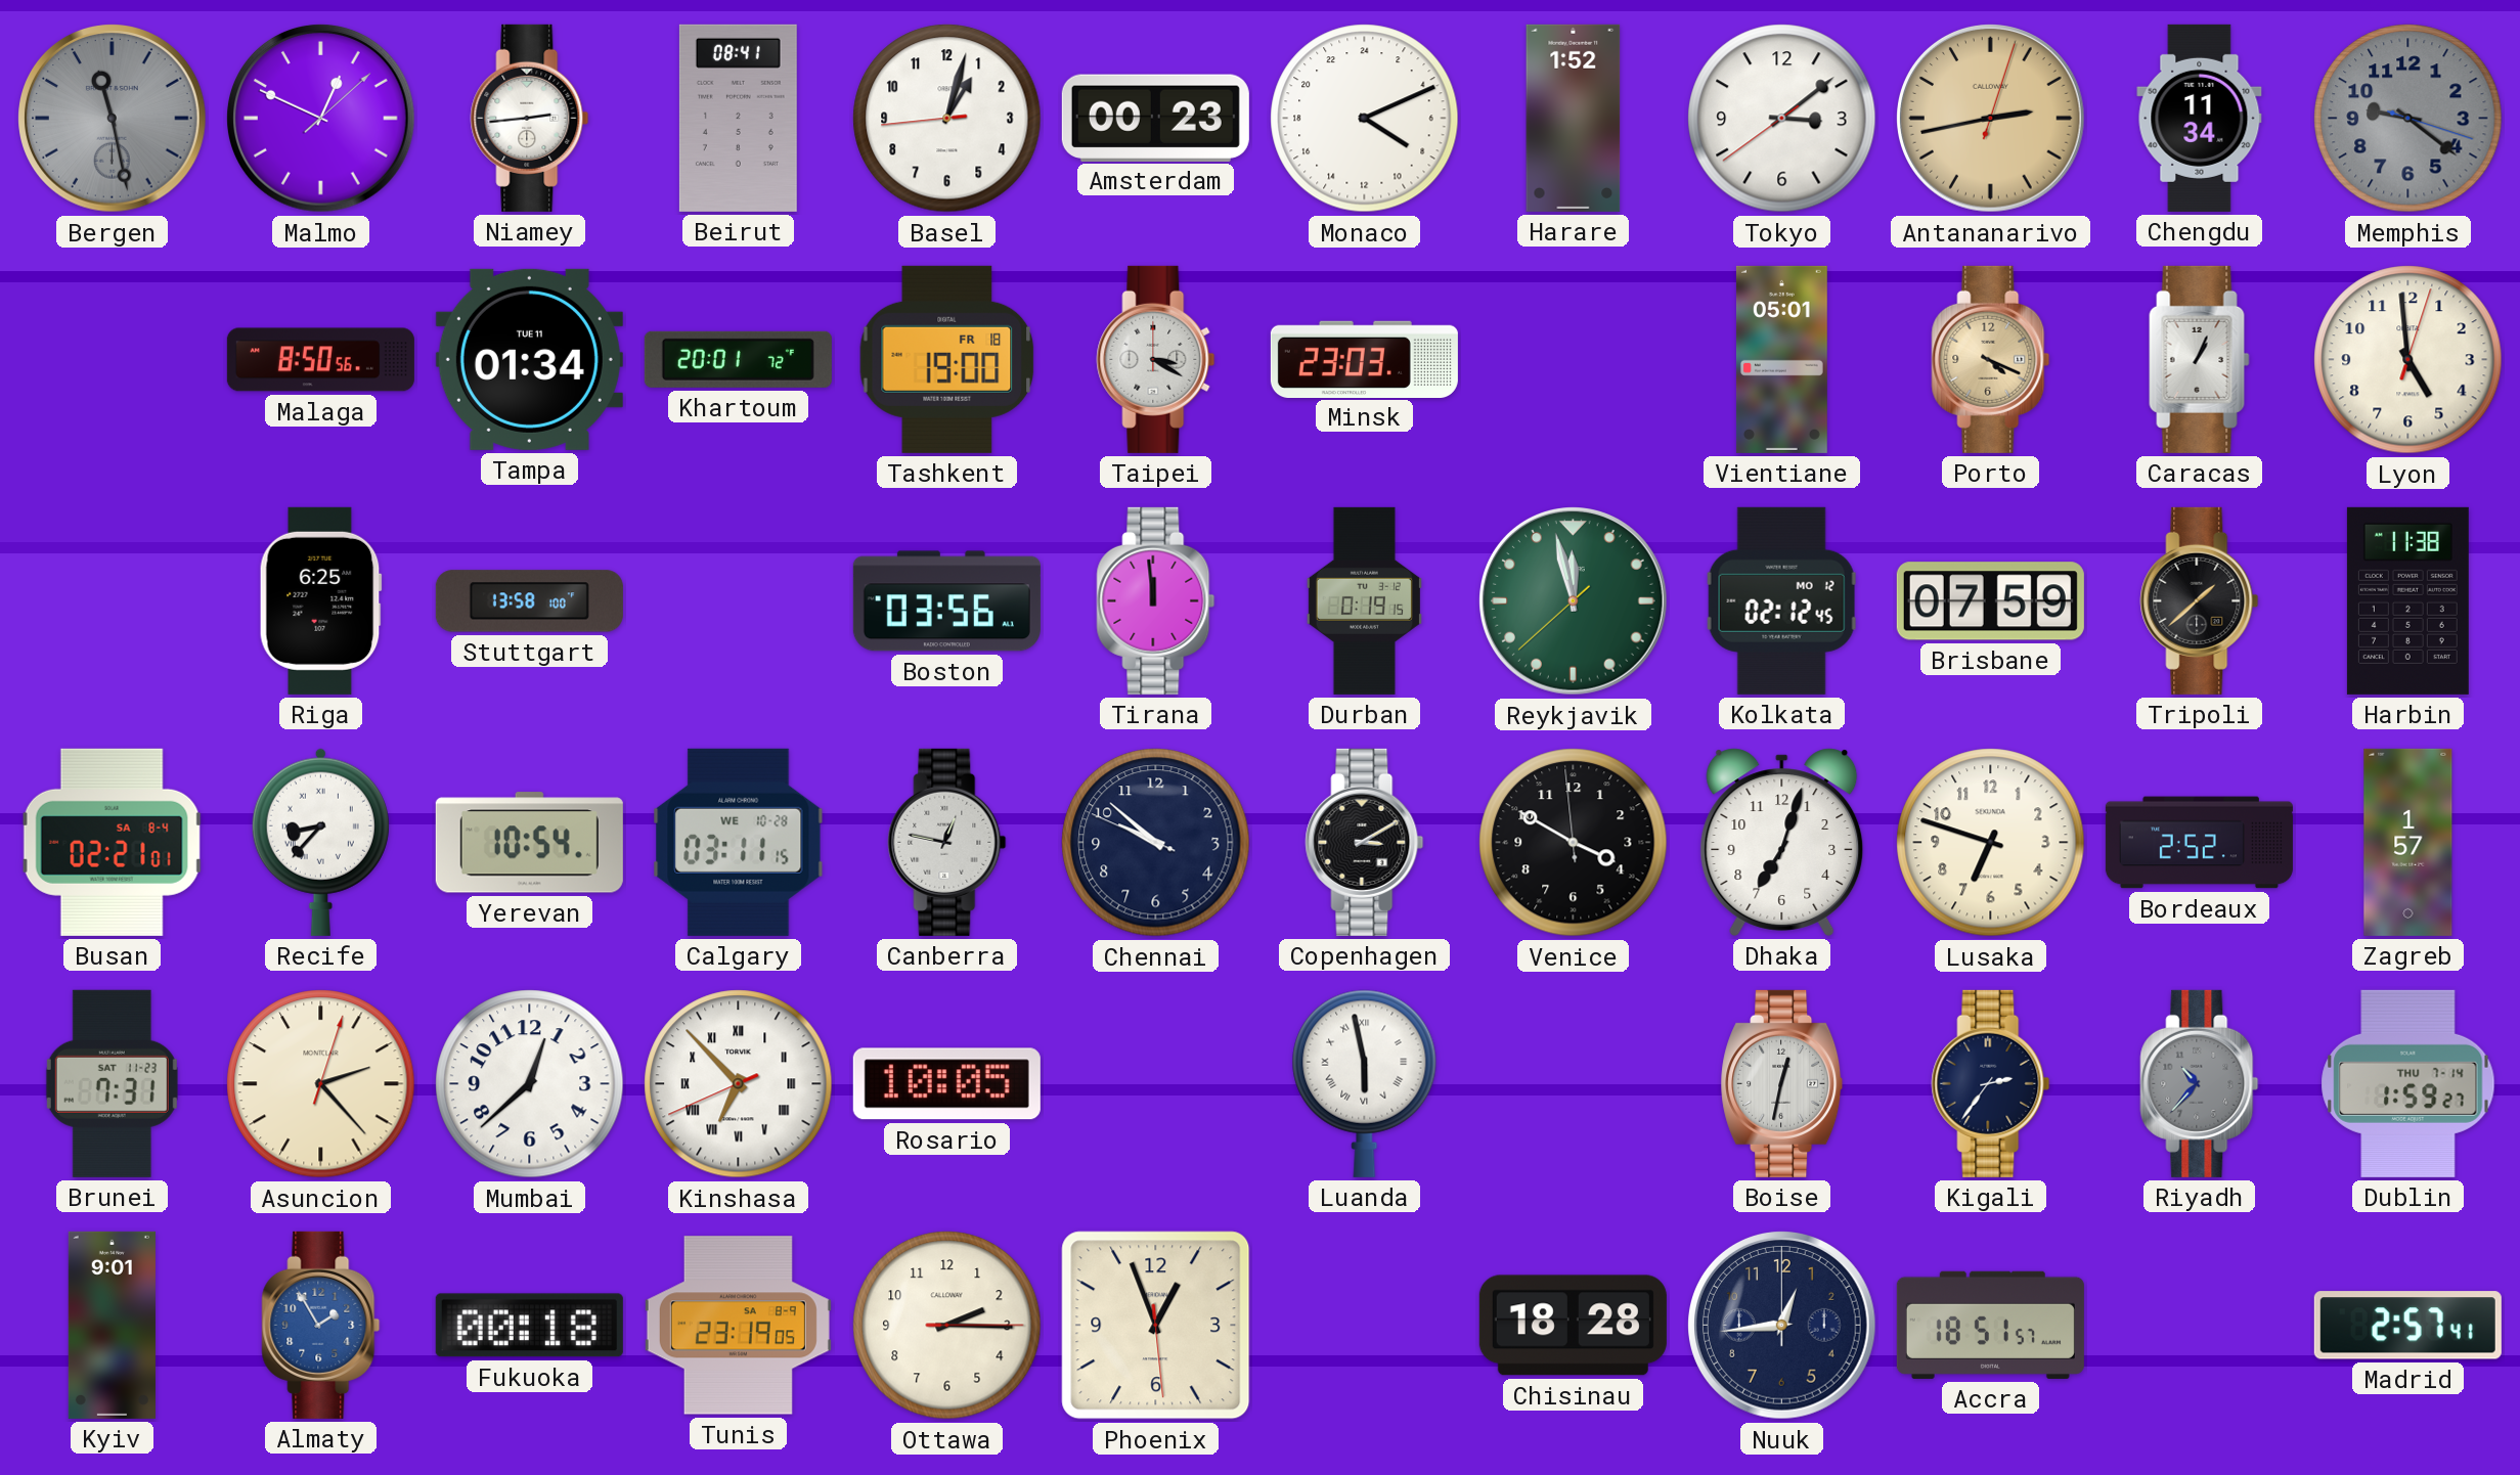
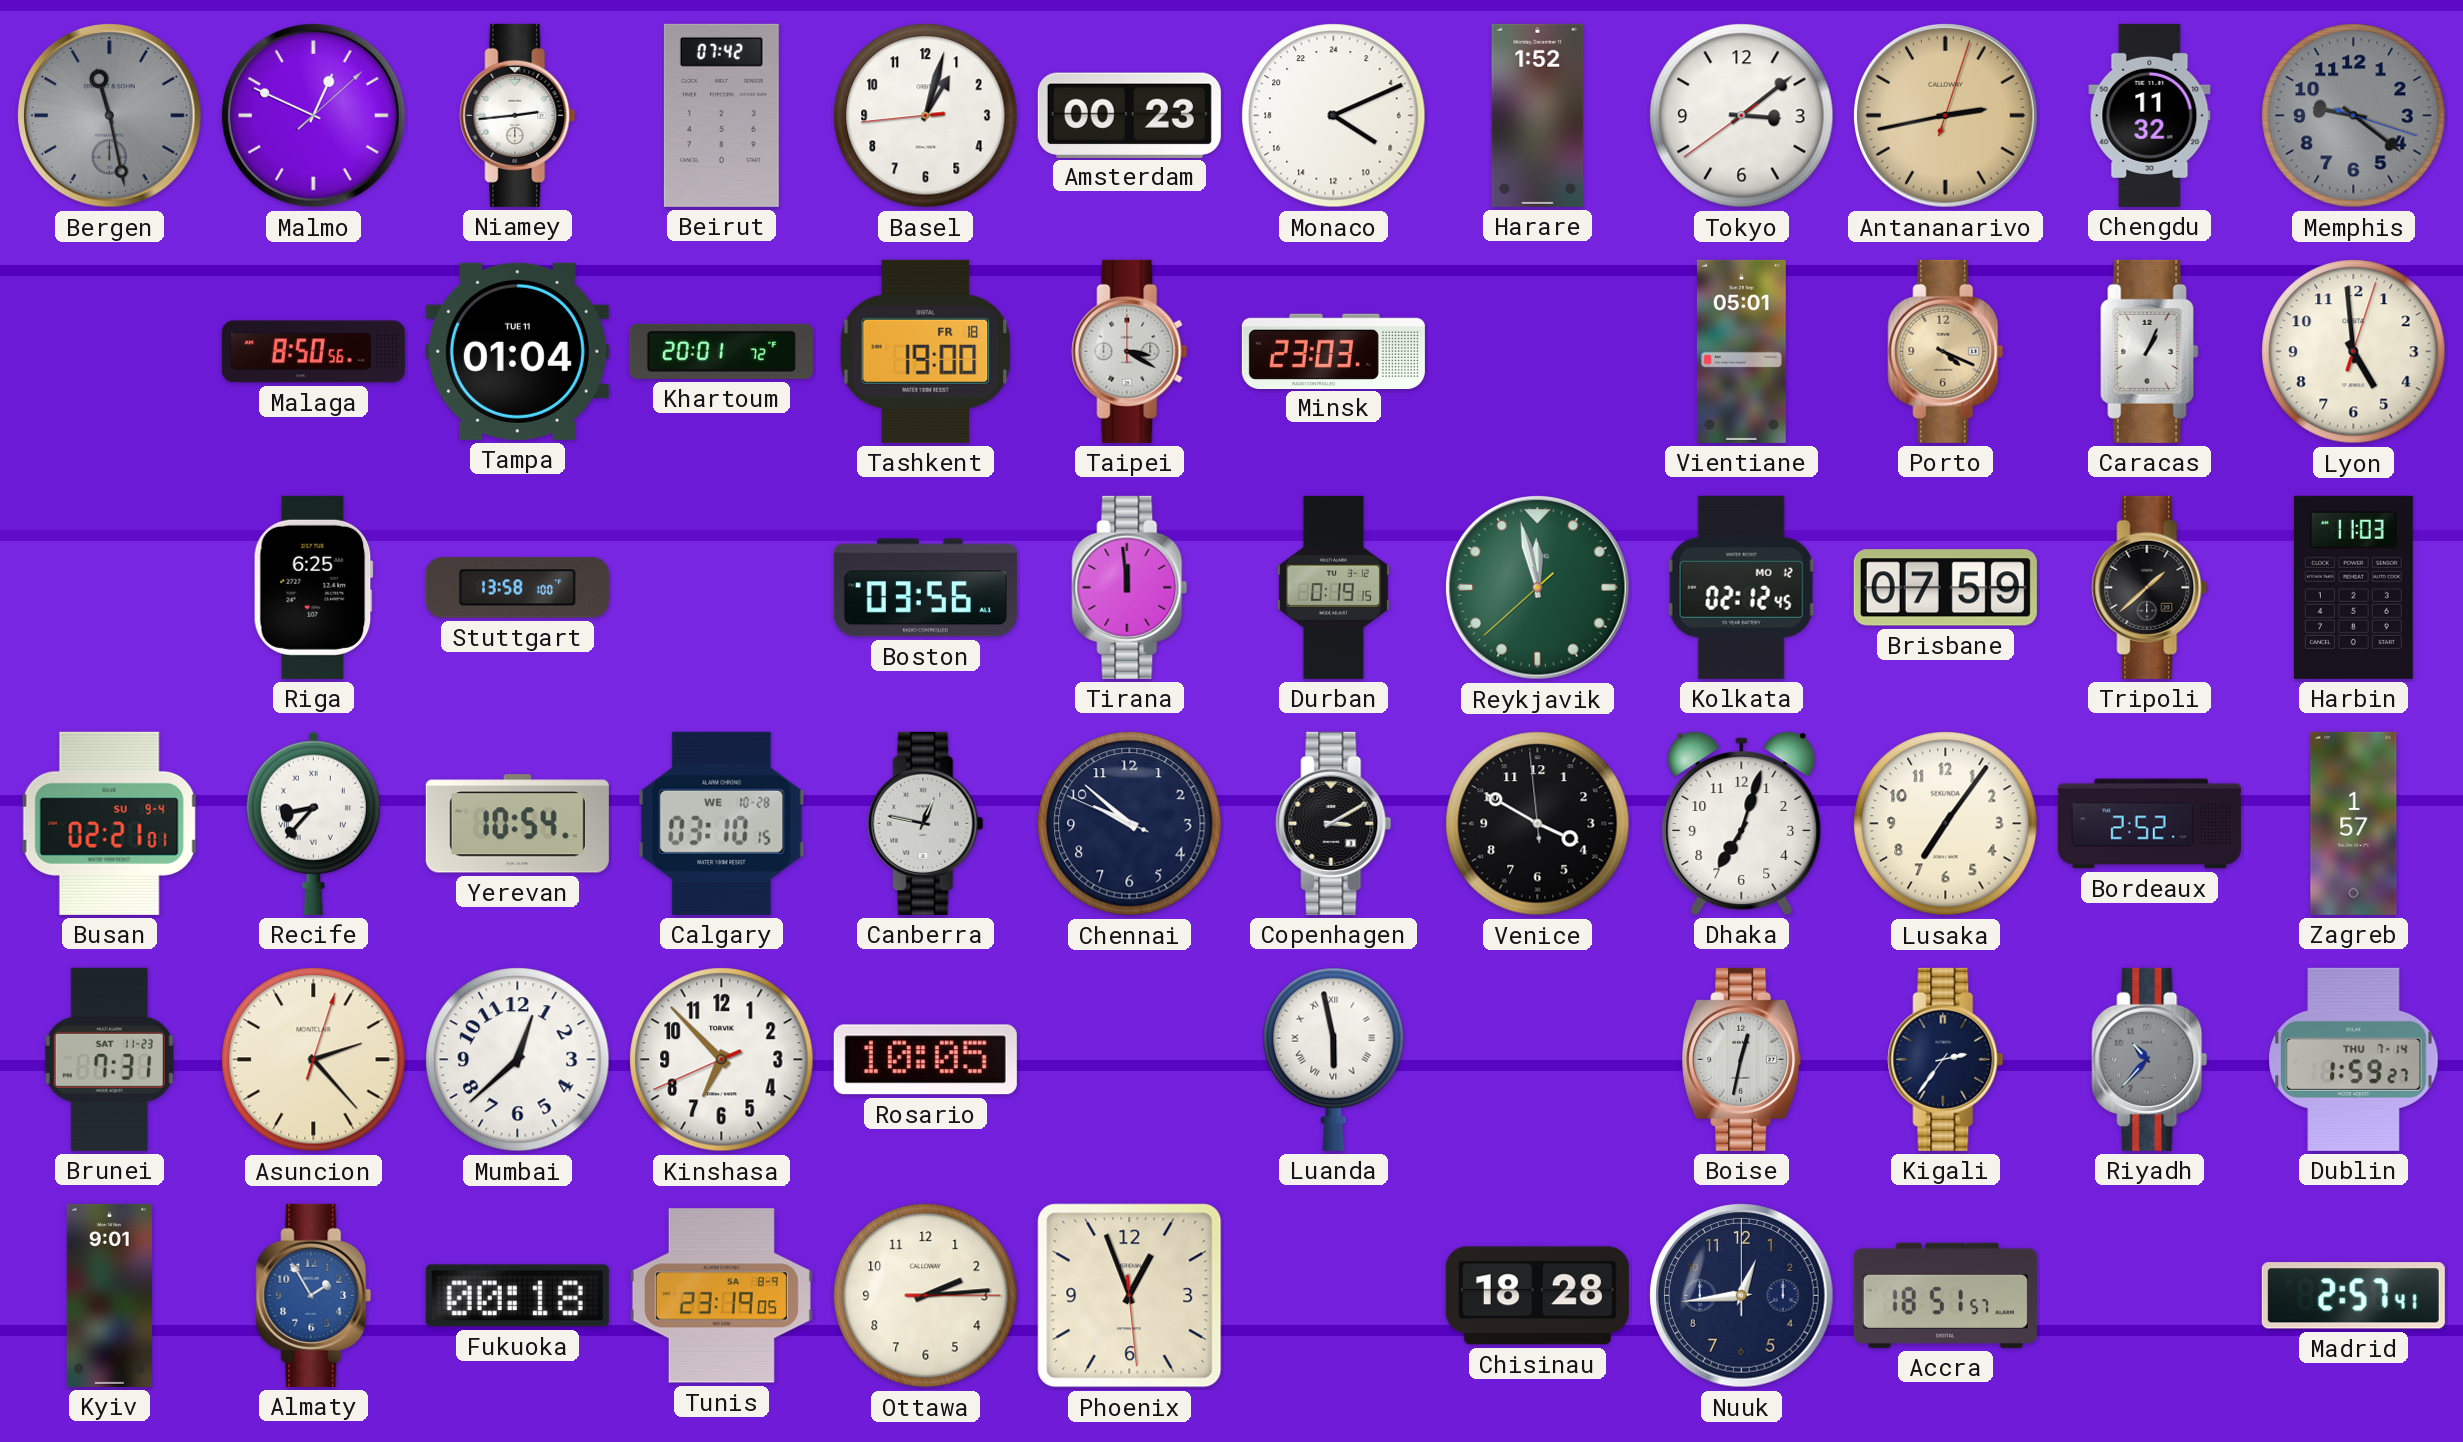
Beirut: 08:41 -> 07:42 (721, 115)
Chengdu: 11:34 -> 11:32 (2150, 115)
Tampa: 01:34 -> 01:04 (517, 351)
Harbin: 11:38 -> 11:03 (2353, 587)
Busan date: SA 8-4 -> SU 9-4 (109, 823)
Calgary: 03:11 -> 03:10 (722, 823)
Lusaka: 6:48 -> 7:06 (1946, 824)
Kinshasa numerals: Roman -> Arabic (722, 1060)
Ottawa: 2:15 -> 2:14 (926, 1296)
